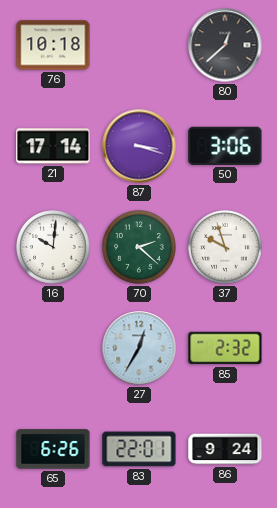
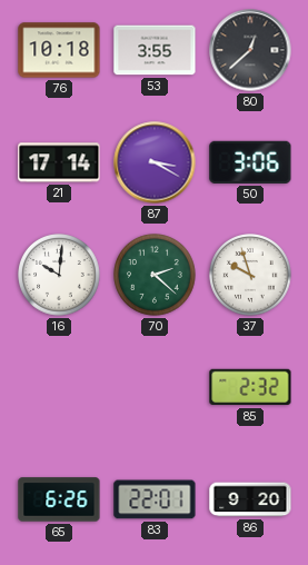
53: none -> 3:55 (155, 50)
87: 3:18 -> 3:20 (155, 162)
27: 12:35 -> none (139, 348)
86: 9:24 -> 9:20 (250, 499)
